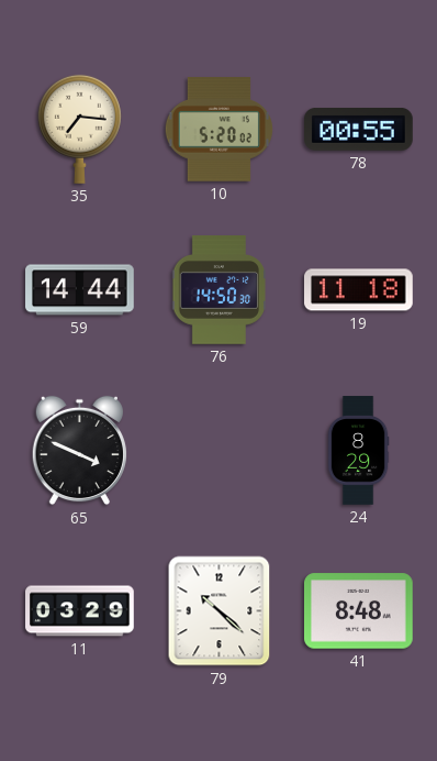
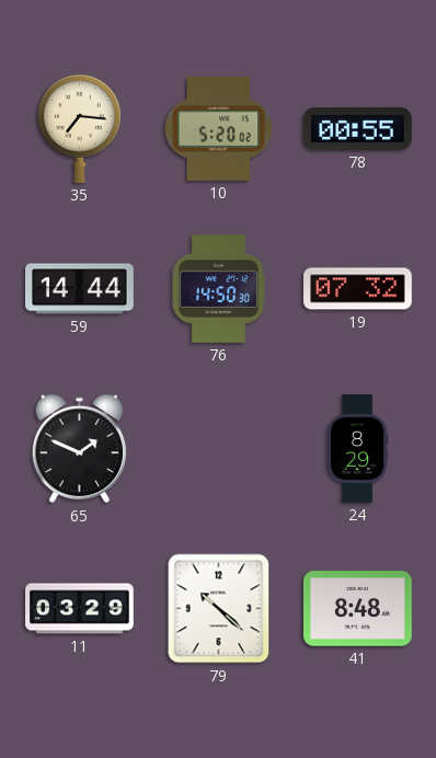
19: 11:18 -> 07:32 (358, 289)
65: 3:49 -> 1:49 (79, 449)
